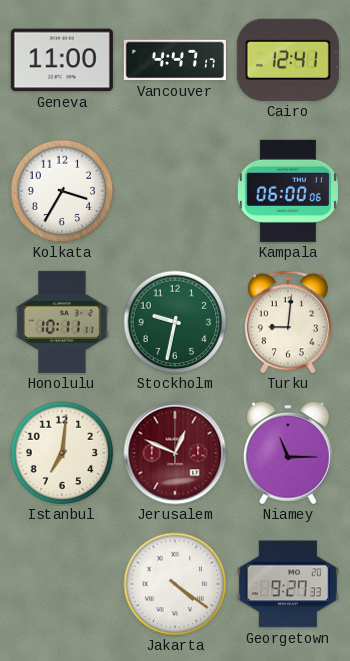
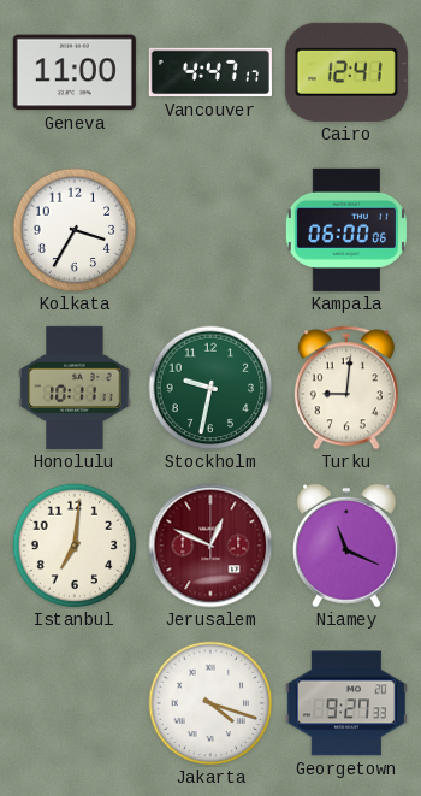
Niamey: 11:15 -> 11:19 (346, 546)
Jakarta: 4:21 -> 4:18 (210, 703)
